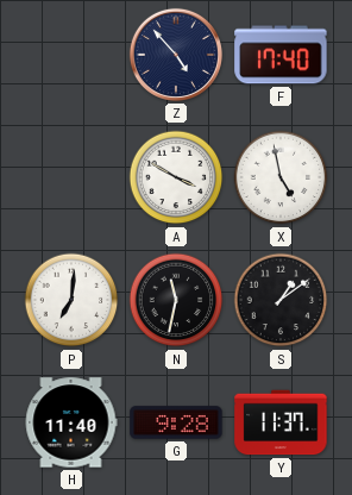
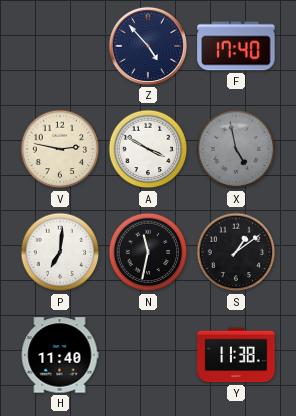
V: none -> 2:47 (60, 149)
X dial: white -> grey (236, 149)
G: 9:28 -> none (176, 422)
Y: 11:37 -> 11:38 (236, 355)
